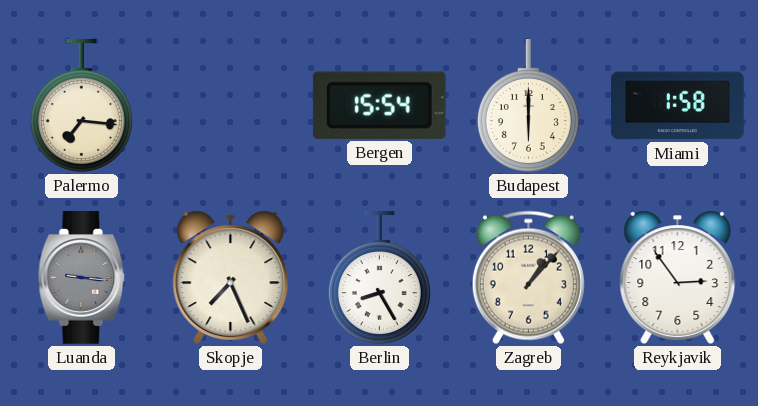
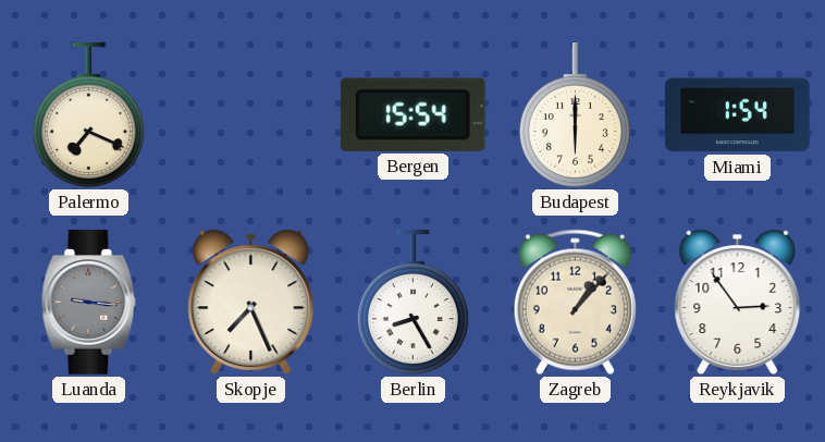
Palermo: 7:16 -> 7:19 (88, 115)
Miami: 1:58 -> 1:54 (738, 115)
